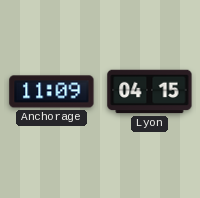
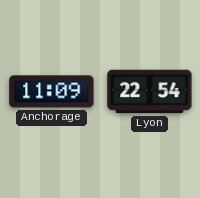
Lyon: 04:15 -> 22:54 (150, 92)
